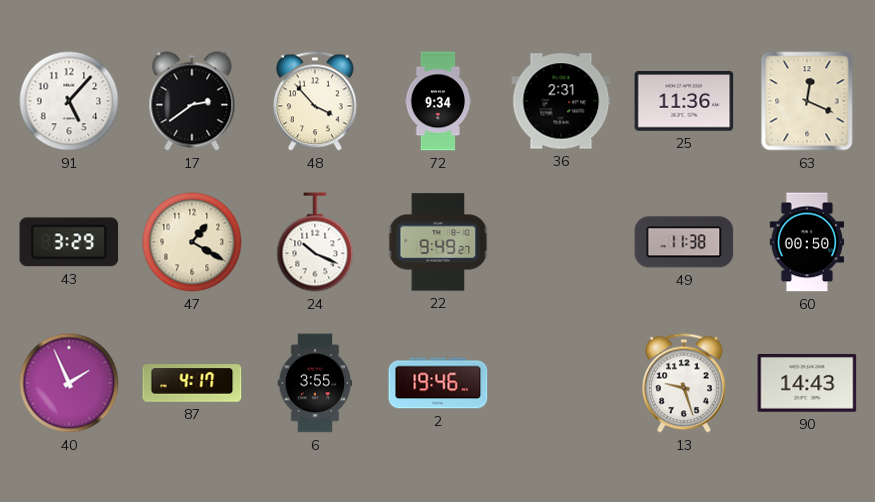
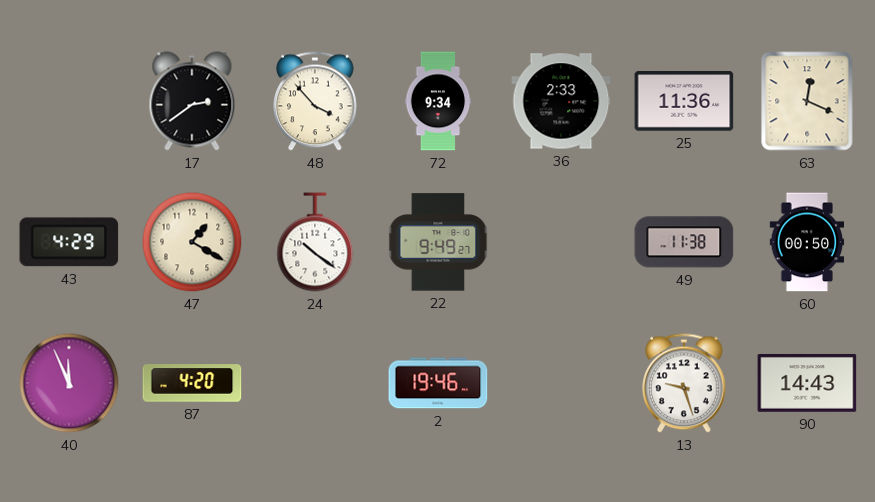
91: 5:07 -> none (69, 101)
36: 2:31 -> 2:33 (561, 101)
43: 3:29 -> 4:29 (69, 242)
24: 10:19 -> 10:21 (315, 242)
40: 1:56 -> 11:56 (69, 383)
87: 4:17 -> 4:20 (192, 383)
6: 3:55 -> none (315, 383)
